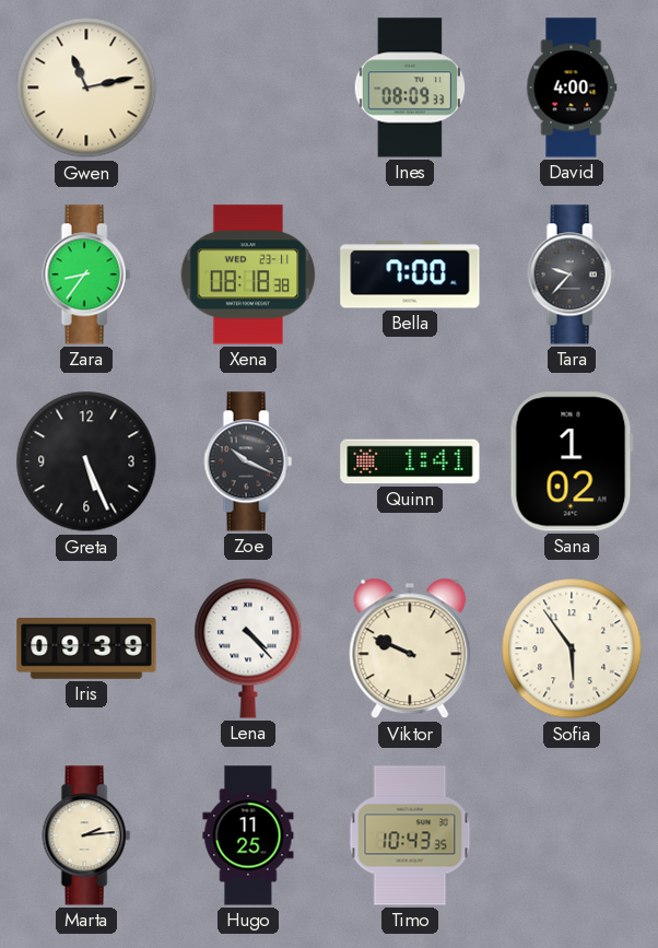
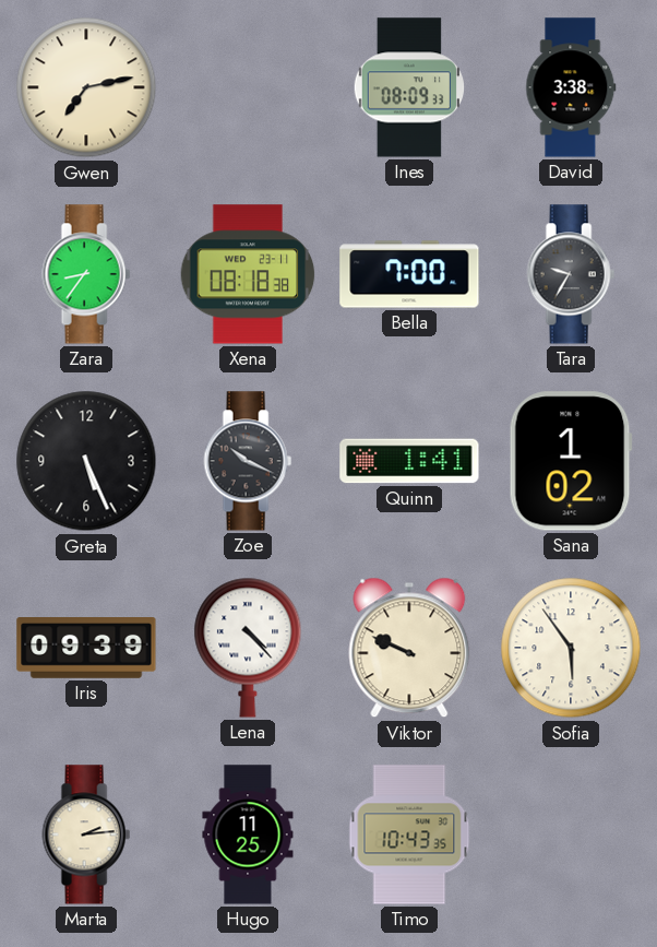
Gwen: 11:13 -> 7:13 (86, 87)
David: 4:00 -> 3:38 (571, 87)
Tara: 9:37 -> 9:35 (571, 274)
